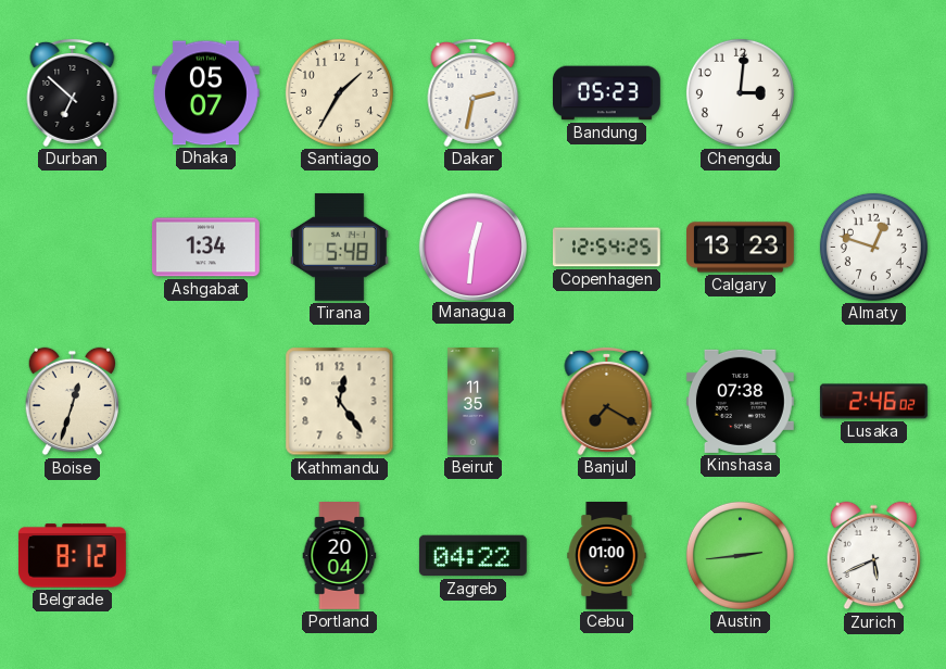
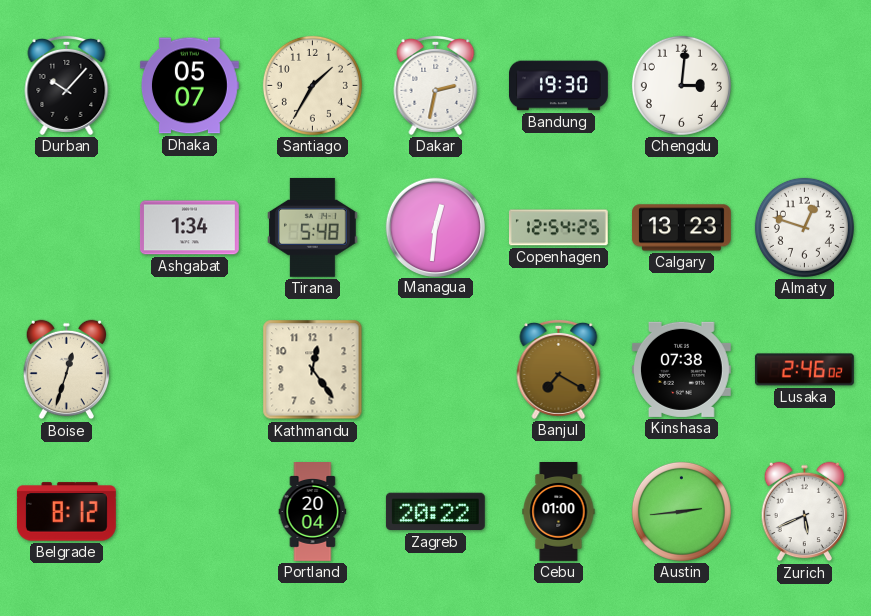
Durban: 6:52 -> 10:07 (67, 85)
Bandung: 05:23 -> 19:30 (559, 86)
Beirut: 11:35 -> none (474, 402)
Zagreb: 04:22 -> 20:22 (435, 512)
